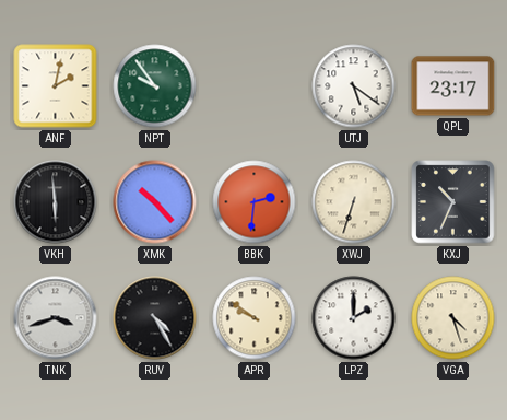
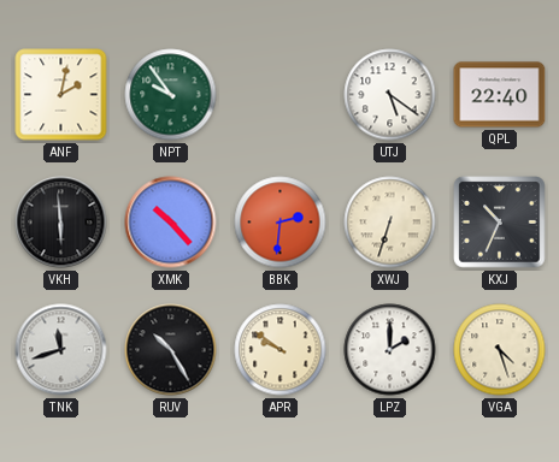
QPL: 23:17 -> 22:40 (500, 95)
TNK: 3:42 -> 11:42 (61, 350)
RUV: 4:25 -> 10:25 (171, 350)
